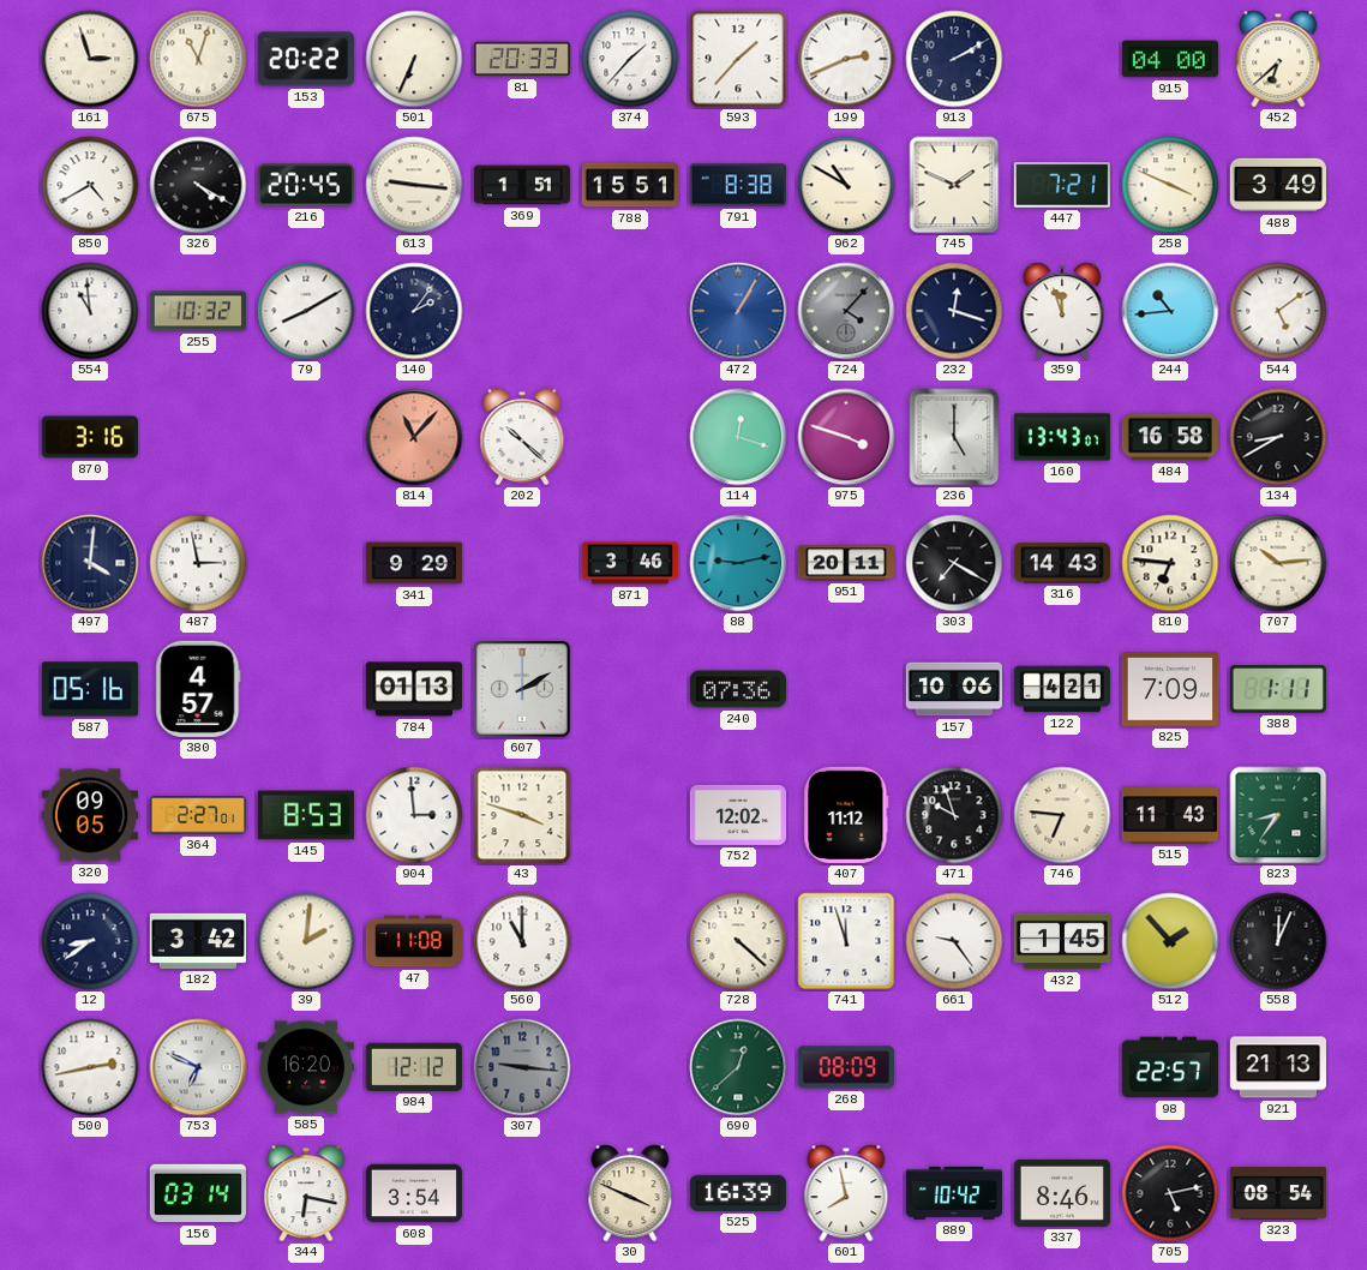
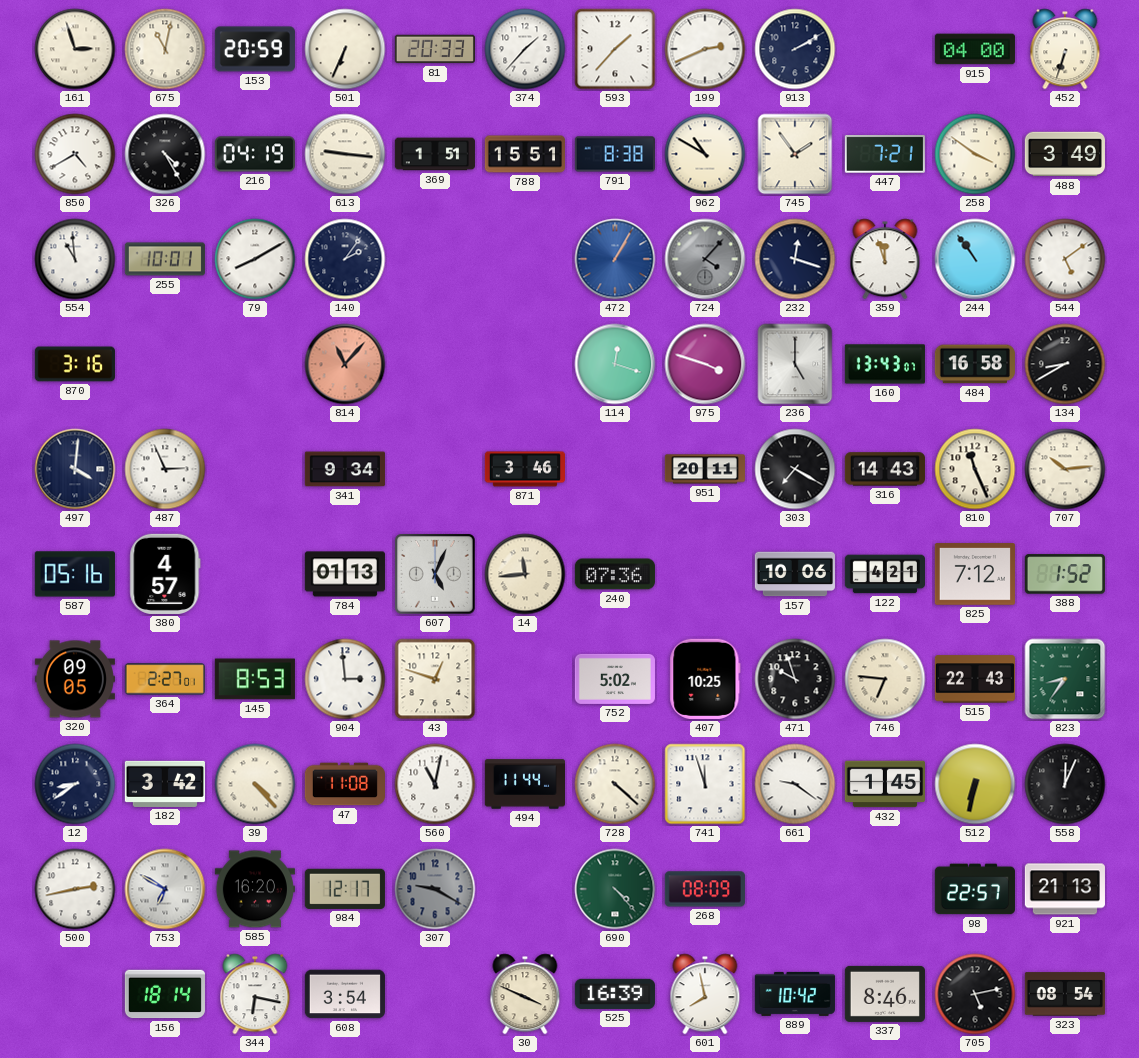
675: 11:03 -> 11:02 (165, 49)
153: 20:22 -> 20:59 (255, 49)
452: 6:38 -> 6:33 (1065, 49)
326: 4:20 -> 4:25 (165, 154)
216: 20:45 -> 04:19 (255, 154)
745: 1:49 -> 1:54 (795, 154)
258: 3:49 -> 3:51 (975, 154)
255: 10:32 -> 10:01 (165, 259)
244: 10:44 -> 10:54 (975, 259)
202: 10:22 -> none (522, 437)
487: 2:58 -> 2:56 (165, 469)
341: 9:29 -> 9:34 (345, 469)
88: 9:13 -> none (738, 563)
810: 6:46 -> 11:26 (975, 469)
607: 2:10 -> 5:04 (436, 575)
14: none -> 11:44 (525, 574)
825: 7:09 -> 7:12 (975, 574)
388: 1:11 -> 1:52 (1065, 574)
43: 3:48 -> 12:48 (435, 679)
752: 12:02 -> 5:02 (615, 679)
407: 11:12 -> 10:25 (705, 679)
515: 11:43 -> 22:43 (975, 679)
39: 2:01 -> 4:23 (255, 784)
560: 11:00 -> 11:02 (435, 784)
494: none -> 11:44 (524, 784)
661: 9:24 -> 9:21 (795, 784)
512: 1:53 -> 6:32 (975, 784)
753: 6:49 -> 6:50 (165, 889)
984: 12:12 -> 12:17 (345, 889)
307: 9:16 -> 9:20 (435, 889)
690: 12:38 -> 4:23 (615, 889)
156: 03:14 -> 18:14 (165, 994)
